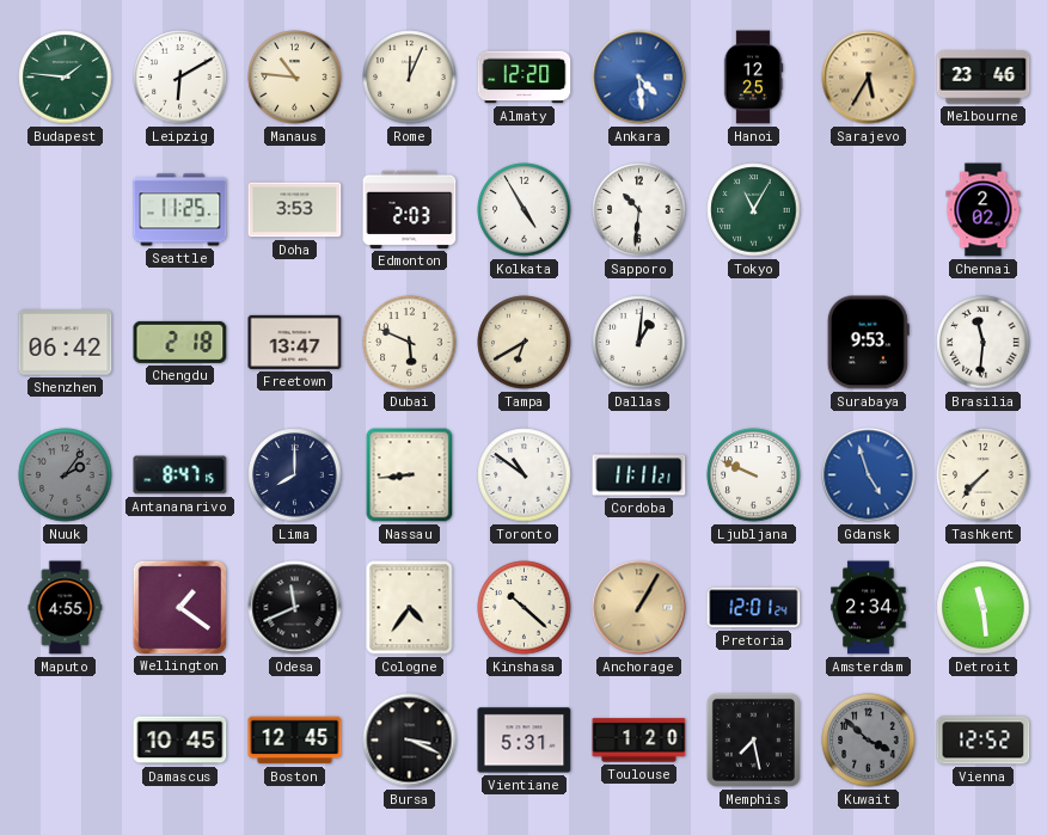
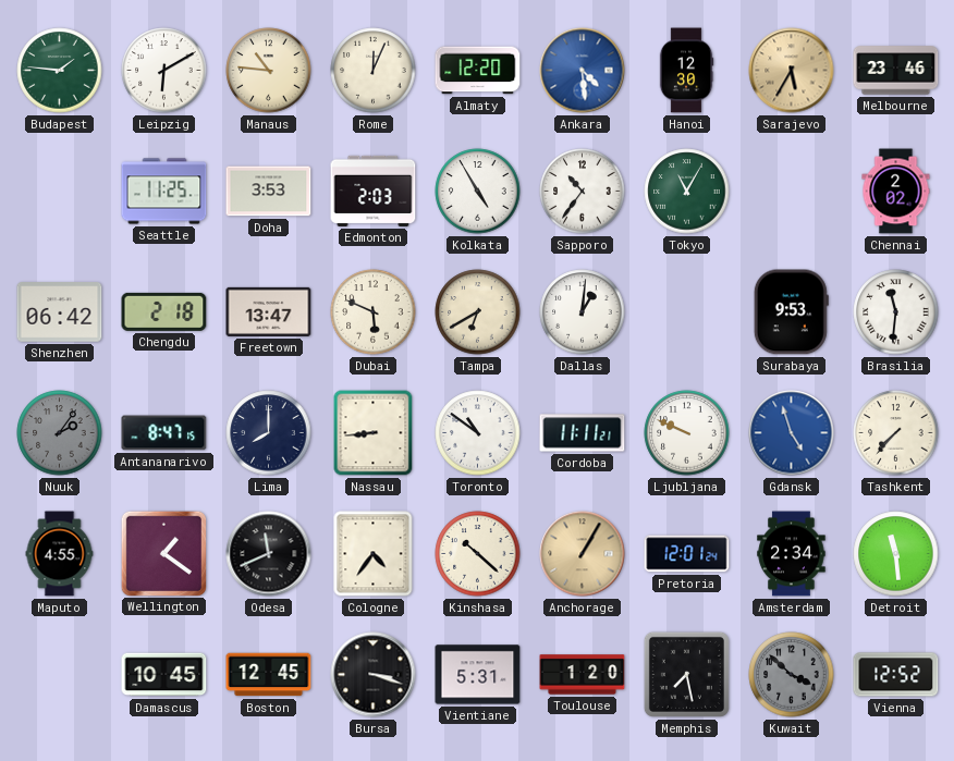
Hanoi: 12:25 -> 12:30 (686, 71)
Sapporo: 10:31 -> 10:36 (583, 192)
Bursa: 3:19 -> 3:18 (374, 675)
